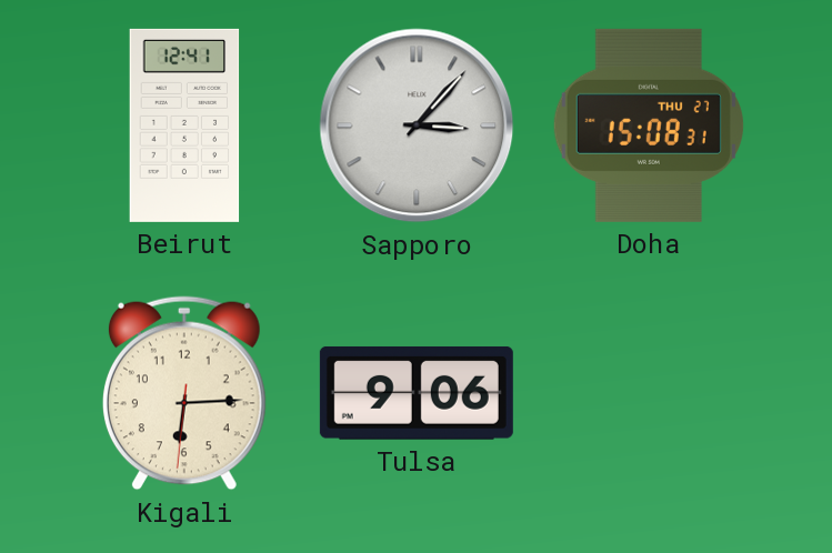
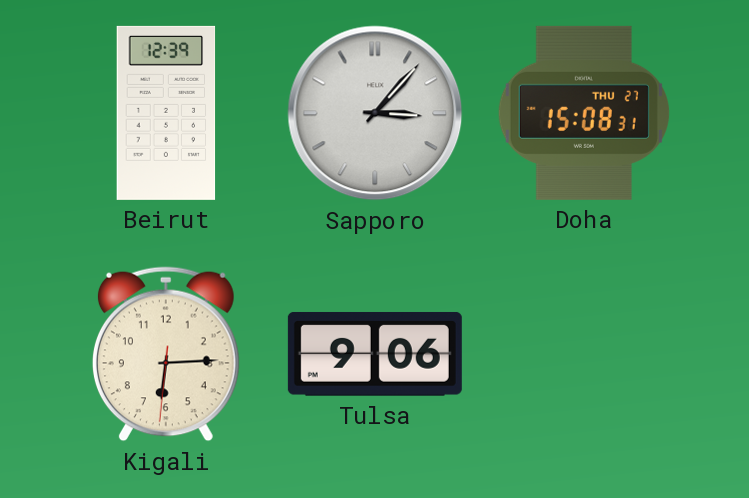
Beirut: 12:41 -> 12:39 (166, 113)
